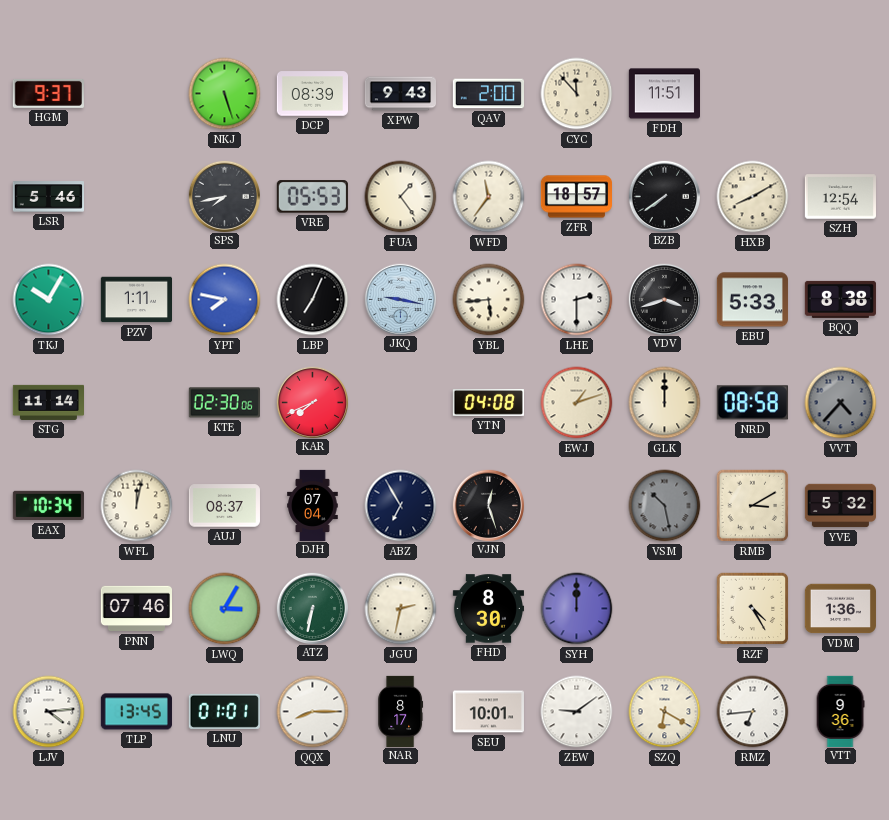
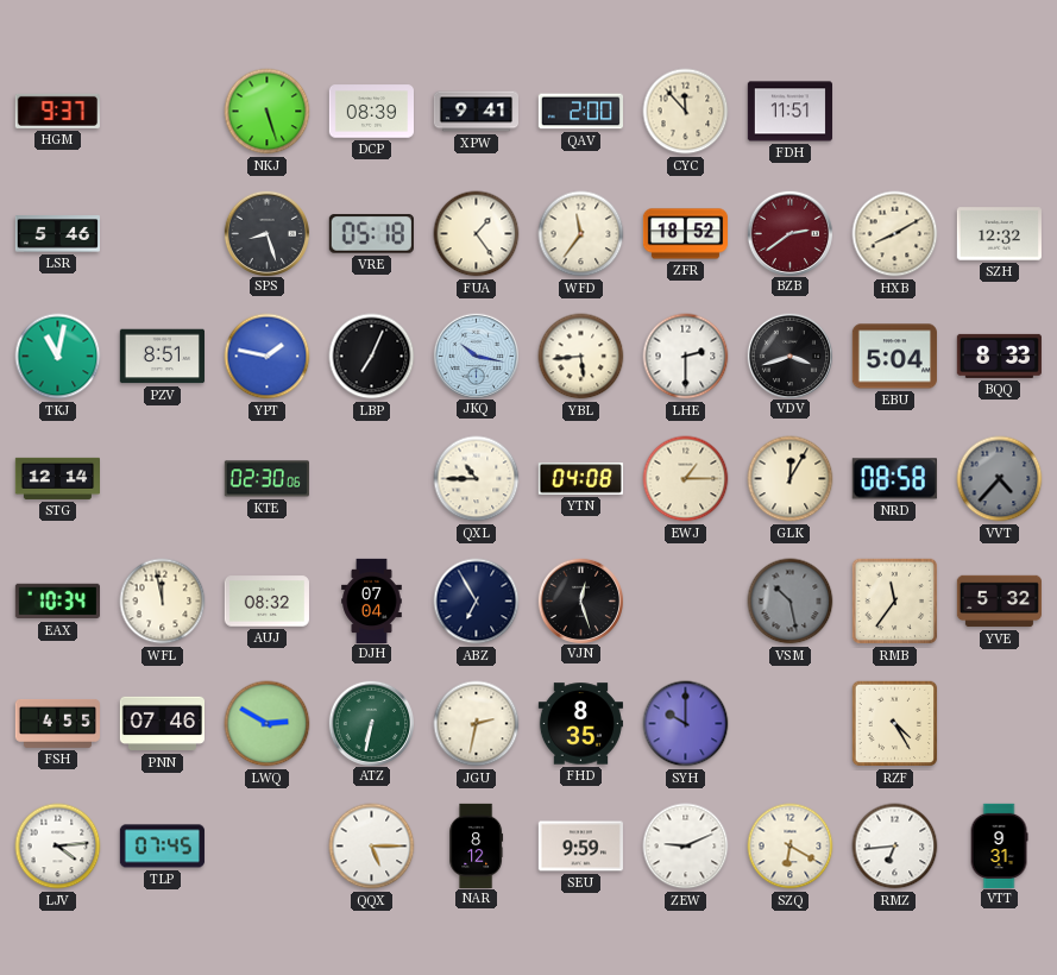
XPW: 9:43 -> 9:41 (476, 112)
SPS: 7:43 -> 8:27 (266, 233)
VRE: 05:53 -> 05:18 (371, 234)
ZFR: 18:57 -> 18:52 (685, 234)
BZB: 7:39 -> 2:39 (789, 233)
BZB dial: black -> burgundy (789, 233)
SZH: 12:54 -> 12:32 (999, 234)
TKJ: 10:05 -> 11:02 (58, 357)
PZV: 1:11 -> 8:51 (162, 357)
YPT: 7:47 -> 1:47 (268, 357)
JKQ: 9:17 -> 10:17 (476, 356)
EBU: 5:33 -> 5:04 (894, 357)
BQQ: 8:38 -> 8:33 (999, 356)
STG: 11:14 -> 12:14 (57, 478)
KAR: 7:41 -> none (312, 402)
QXL: none -> 10:45 (477, 479)
EWJ: 1:12 -> 1:15 (686, 479)
GLK: 12:00 -> 12:05 (791, 479)
WFL: 12:02 -> 11:58 (163, 602)
AUJ: 08:37 -> 08:32 (266, 602)
RMB: 3:10 -> 11:36 (895, 602)
FSH: none -> 4:55 (57, 723)
LWQ: 3:05 -> 2:50 (268, 724)
FHD: 8:30 -> 8:35 (580, 724)
SYH: 12:00 -> 10:00 (686, 724)
VDM: 1:36 -> none (840, 609)
TLP: 13:45 -> 07:45 (162, 847)
LNU: 01:01 -> none (224, 711)
QQX: 8:15 -> 5:15 (372, 847)
NAR: 8:17 -> 8:12 (477, 845)
SEU: 10:01 -> 9:59 (580, 847)
ZEW: 9:09 -> 9:11 (686, 847)
VTT: 9:36 -> 9:31 (999, 845)
